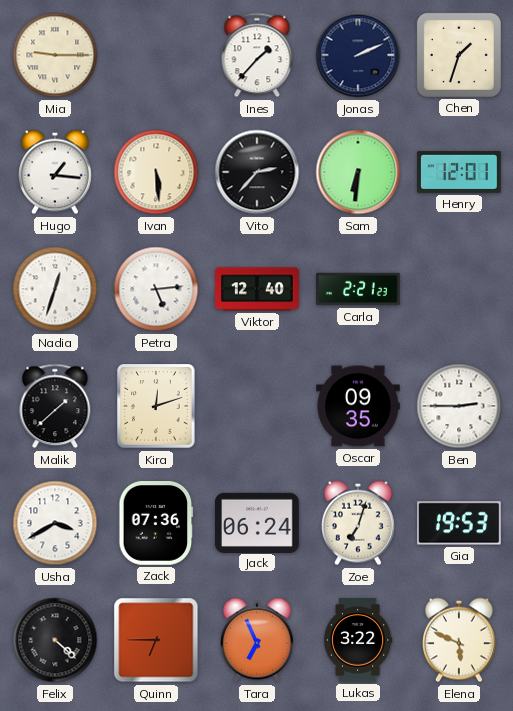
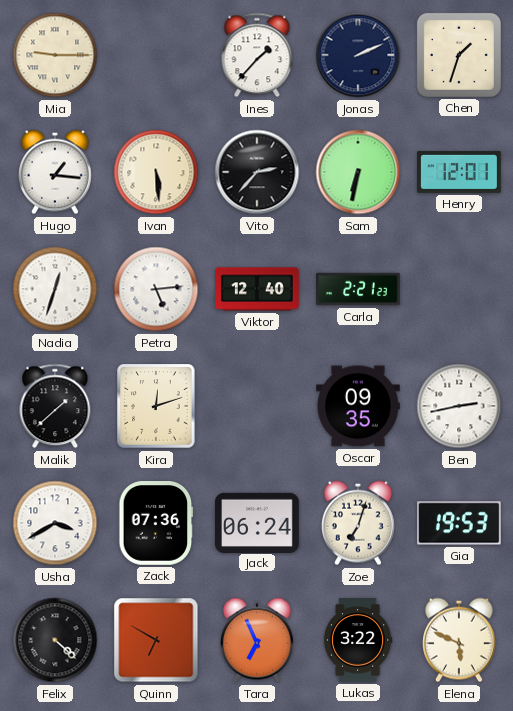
Sam: 6:31 -> 6:32 (358, 172)
Ben: 2:45 -> 2:43 (459, 406)
Quinn: 6:45 -> 6:50 (156, 640)
